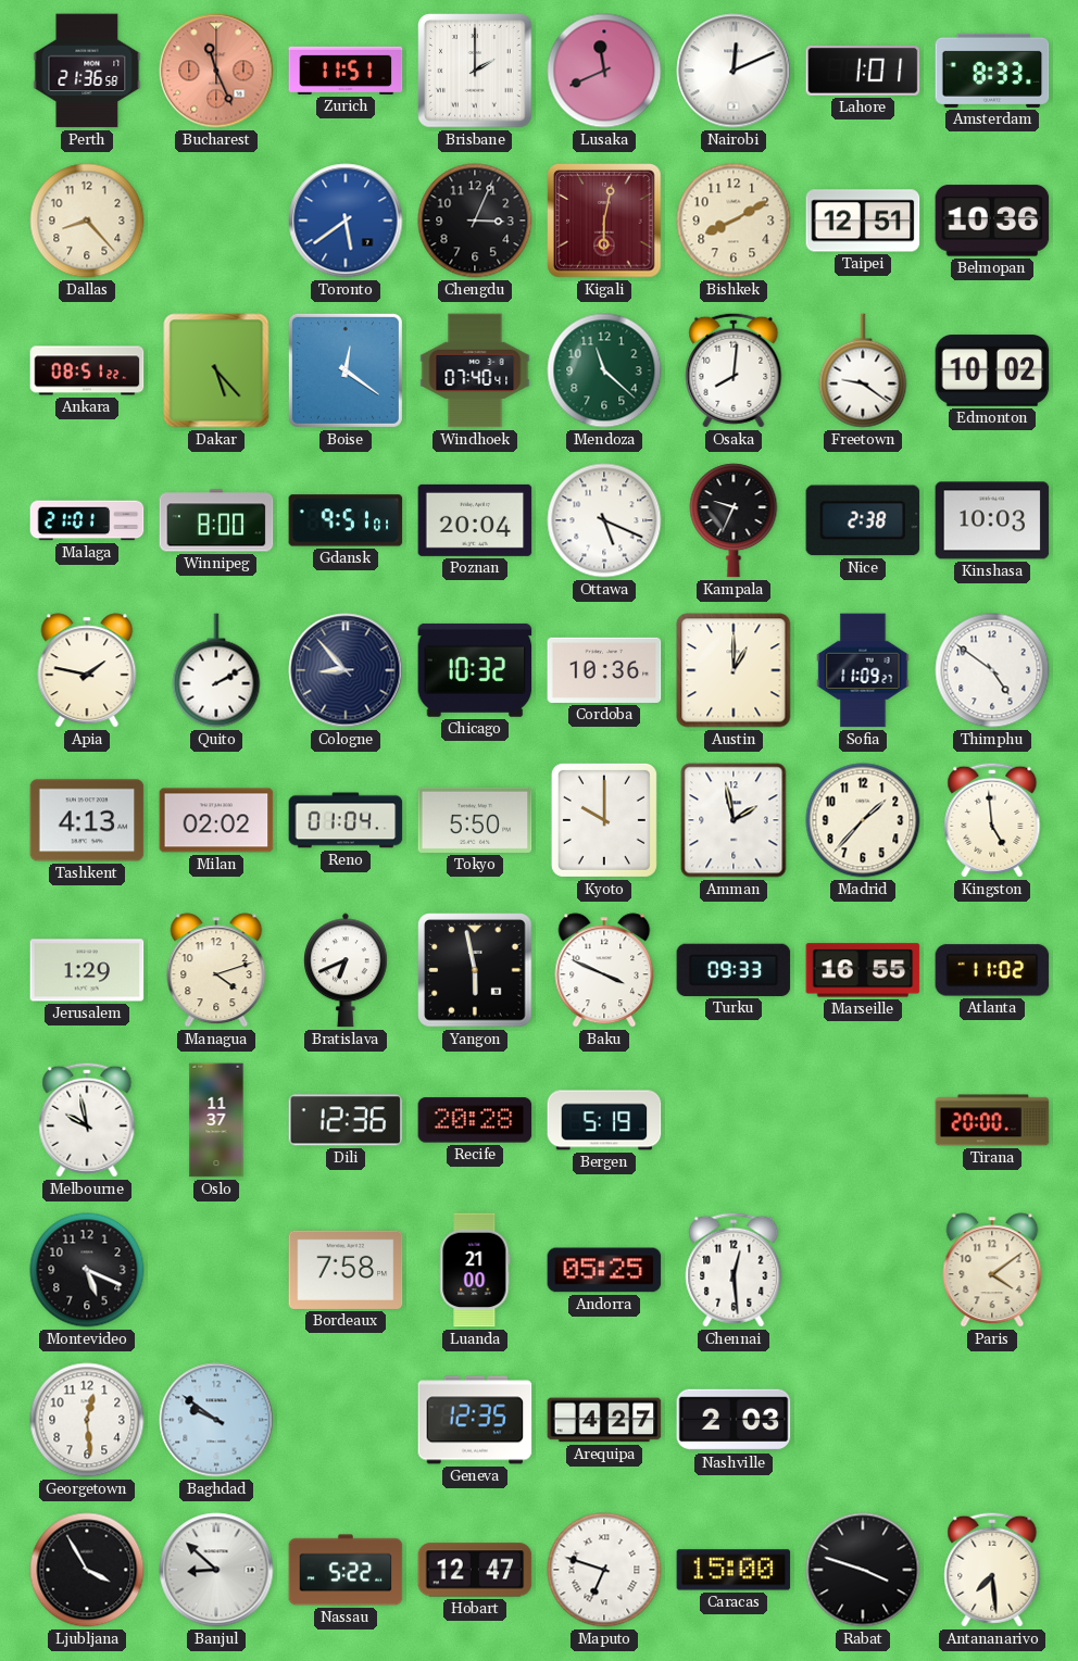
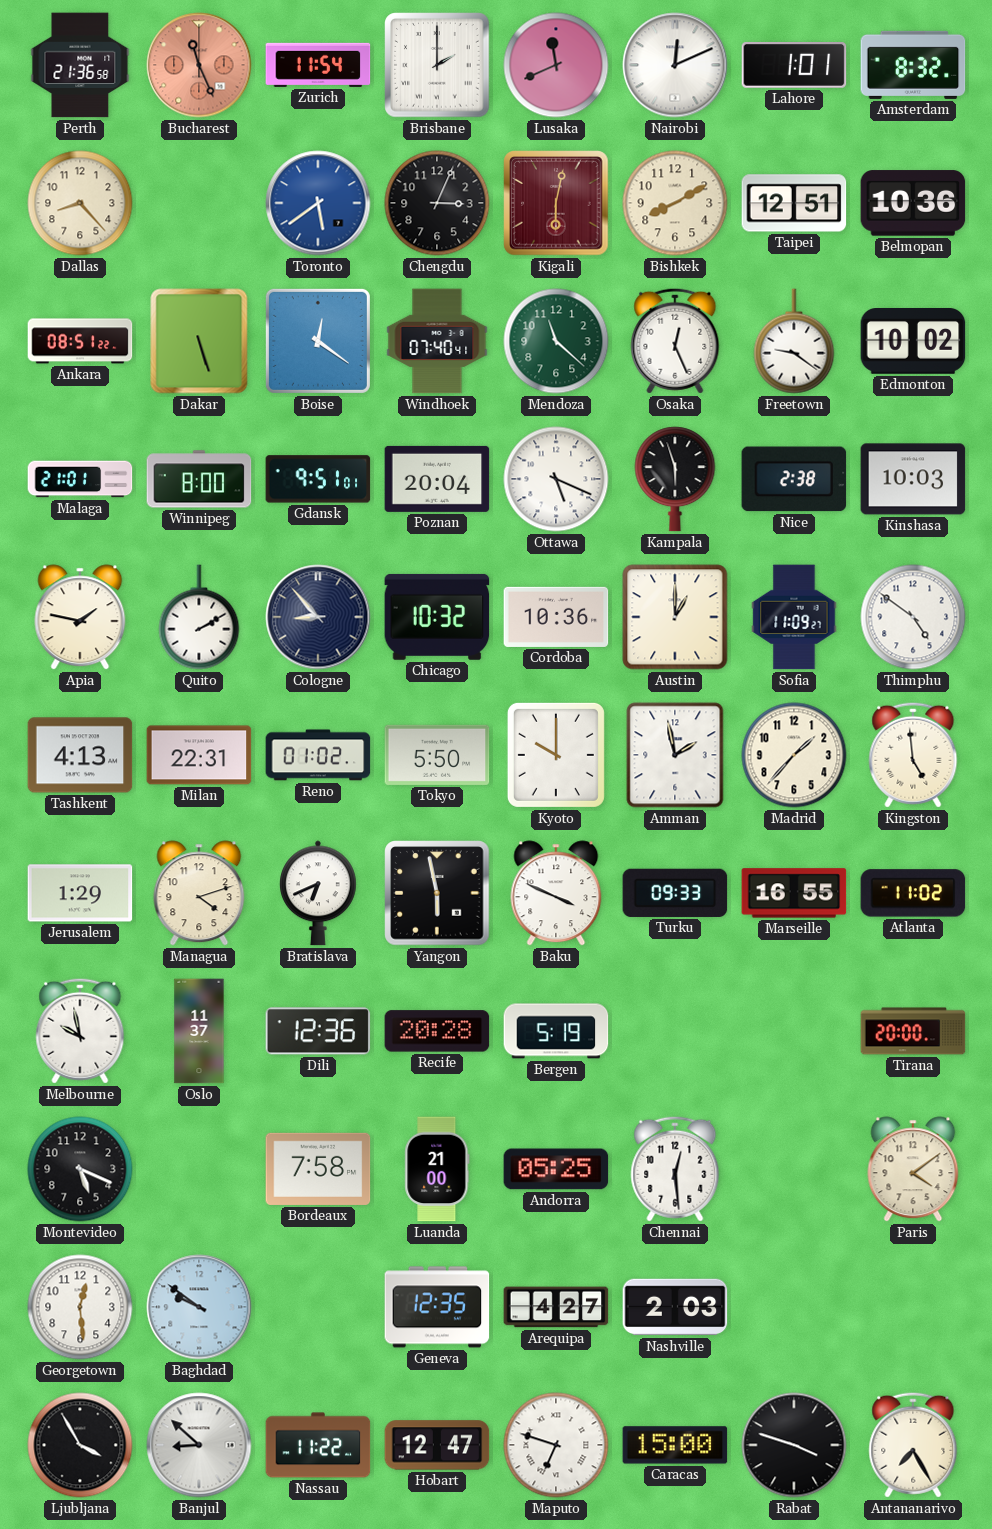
Zurich: 11:51 -> 11:54 (318, 65)
Amsterdam: 8:33 -> 8:32 (913, 65)
Dakar: 5:23 -> 5:27 (199, 341)
Osaka: 8:01 -> 12:26 (675, 341)
Kampala: 9:34 -> 5:57 (675, 479)
Milan: 02:02 -> 22:31 (199, 755)
Reno: 01:04 -> 01:02 (318, 755)
Nassau: 5:22 -> 11:22 (318, 1445)
Antananarivo: 7:29 -> 7:25 (913, 1445)
